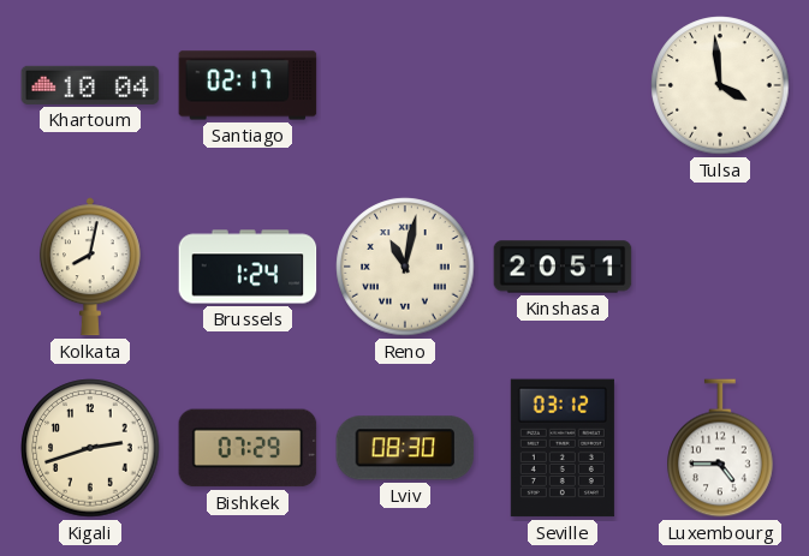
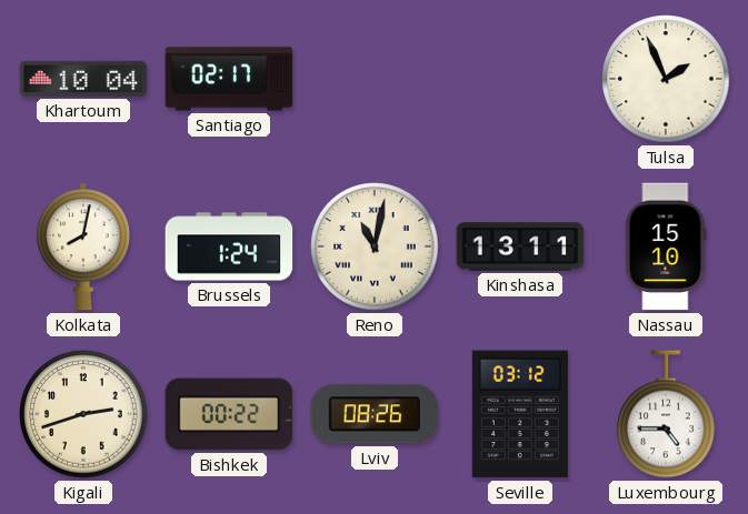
Tulsa: 3:59 -> 1:56 (666, 79)
Kinshasa: 20:51 -> 13:11 (520, 246)
Nassau: none -> 15:10 (666, 246)
Bishkek: 07:29 -> 00:22 (229, 414)
Lviv: 08:30 -> 08:26 (375, 414)
